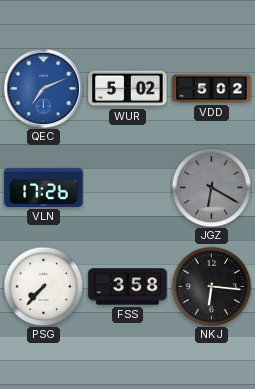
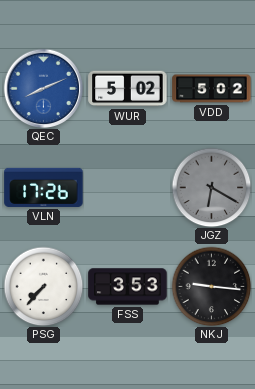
QEC: 7:11 -> 8:11 (43, 88)
FSS: 3:58 -> 3:53 (128, 287)
NKJ: 6:16 -> 9:16 (211, 286)
